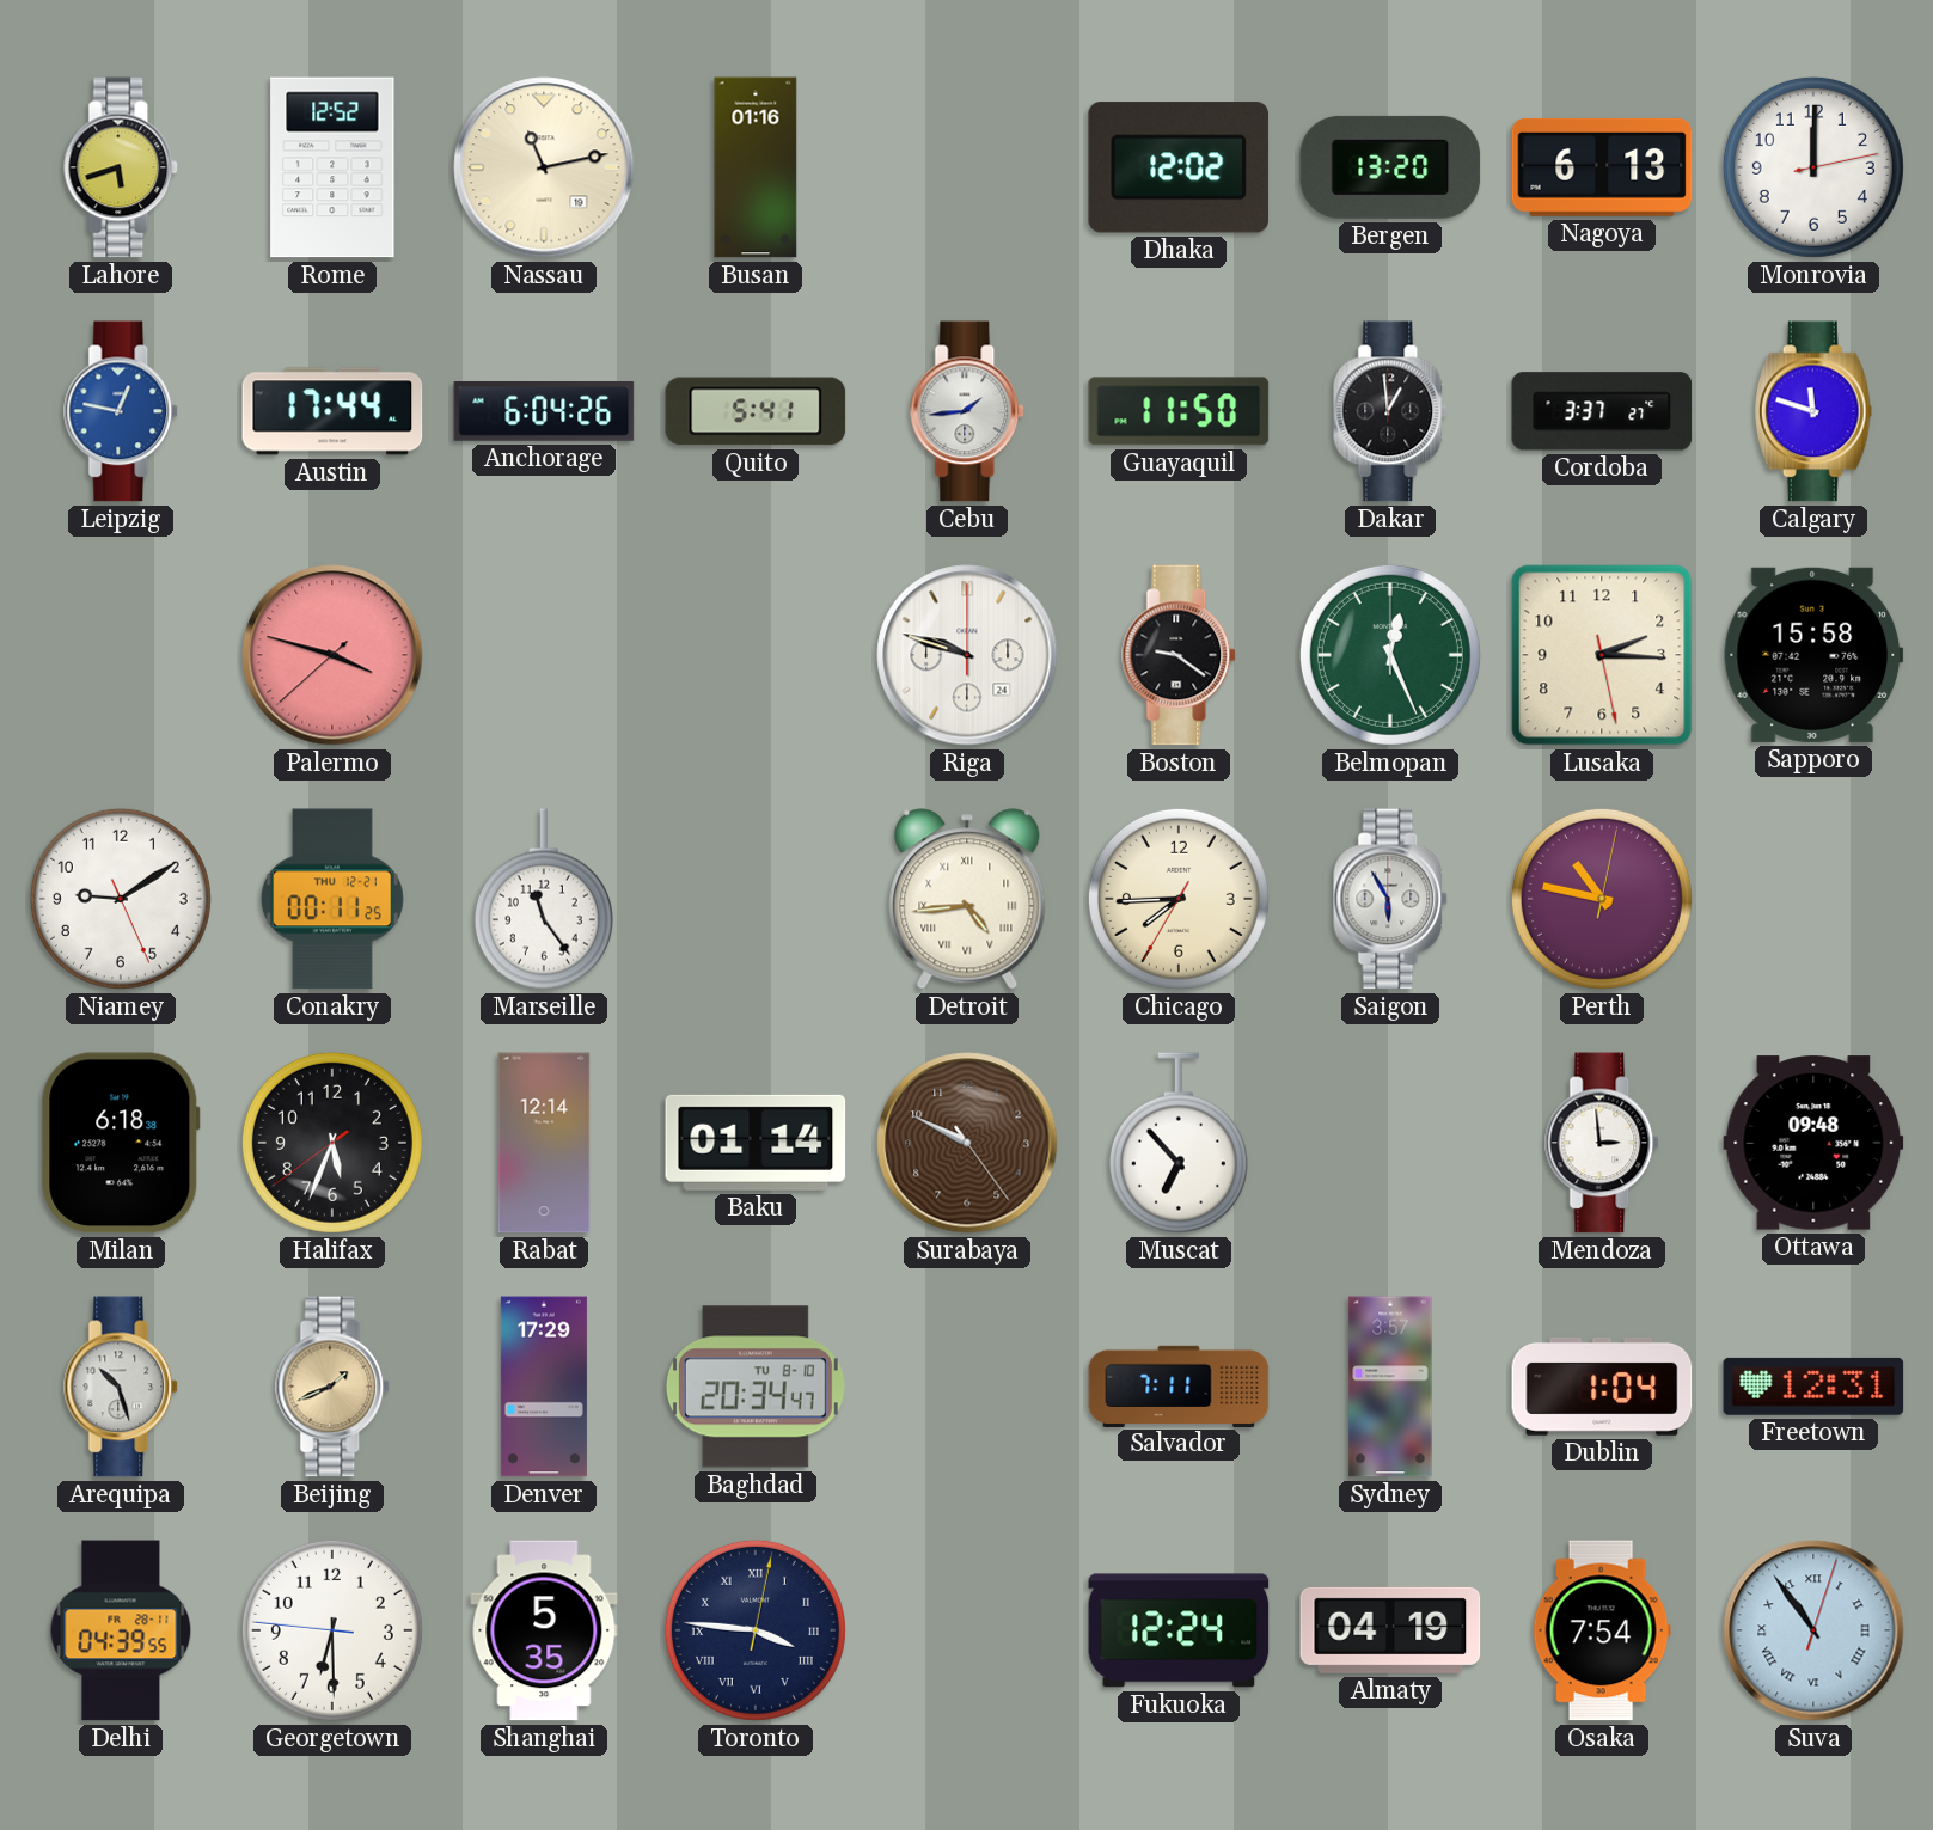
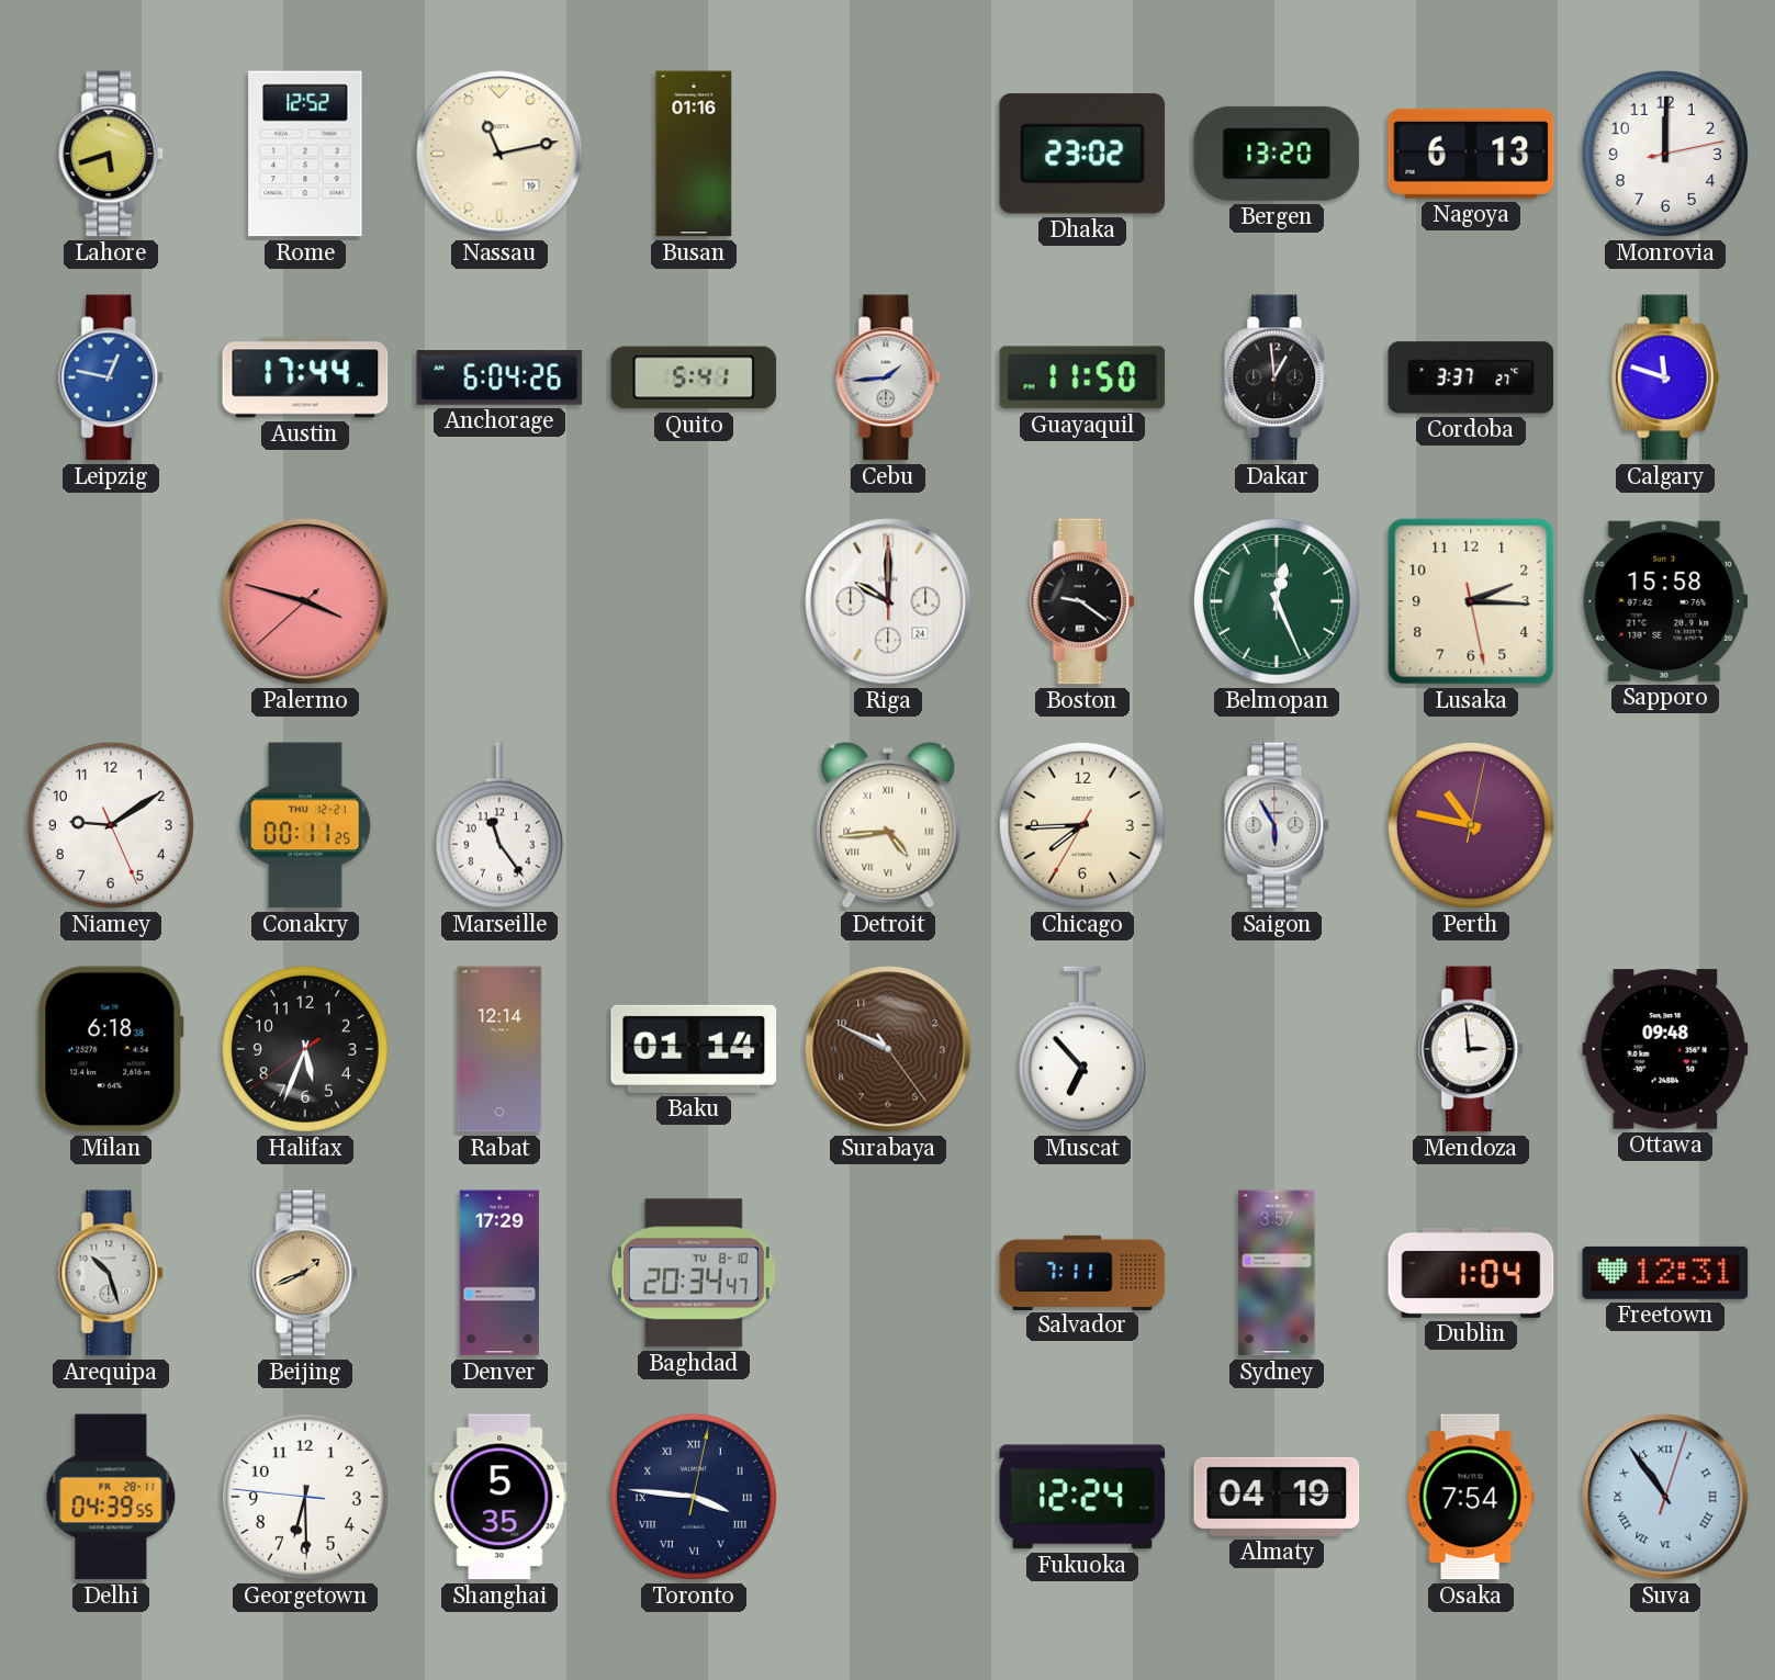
Dhaka: 12:02 -> 23:02 (1082, 154)
Riga: 9:48 -> 10:00 (888, 601)
